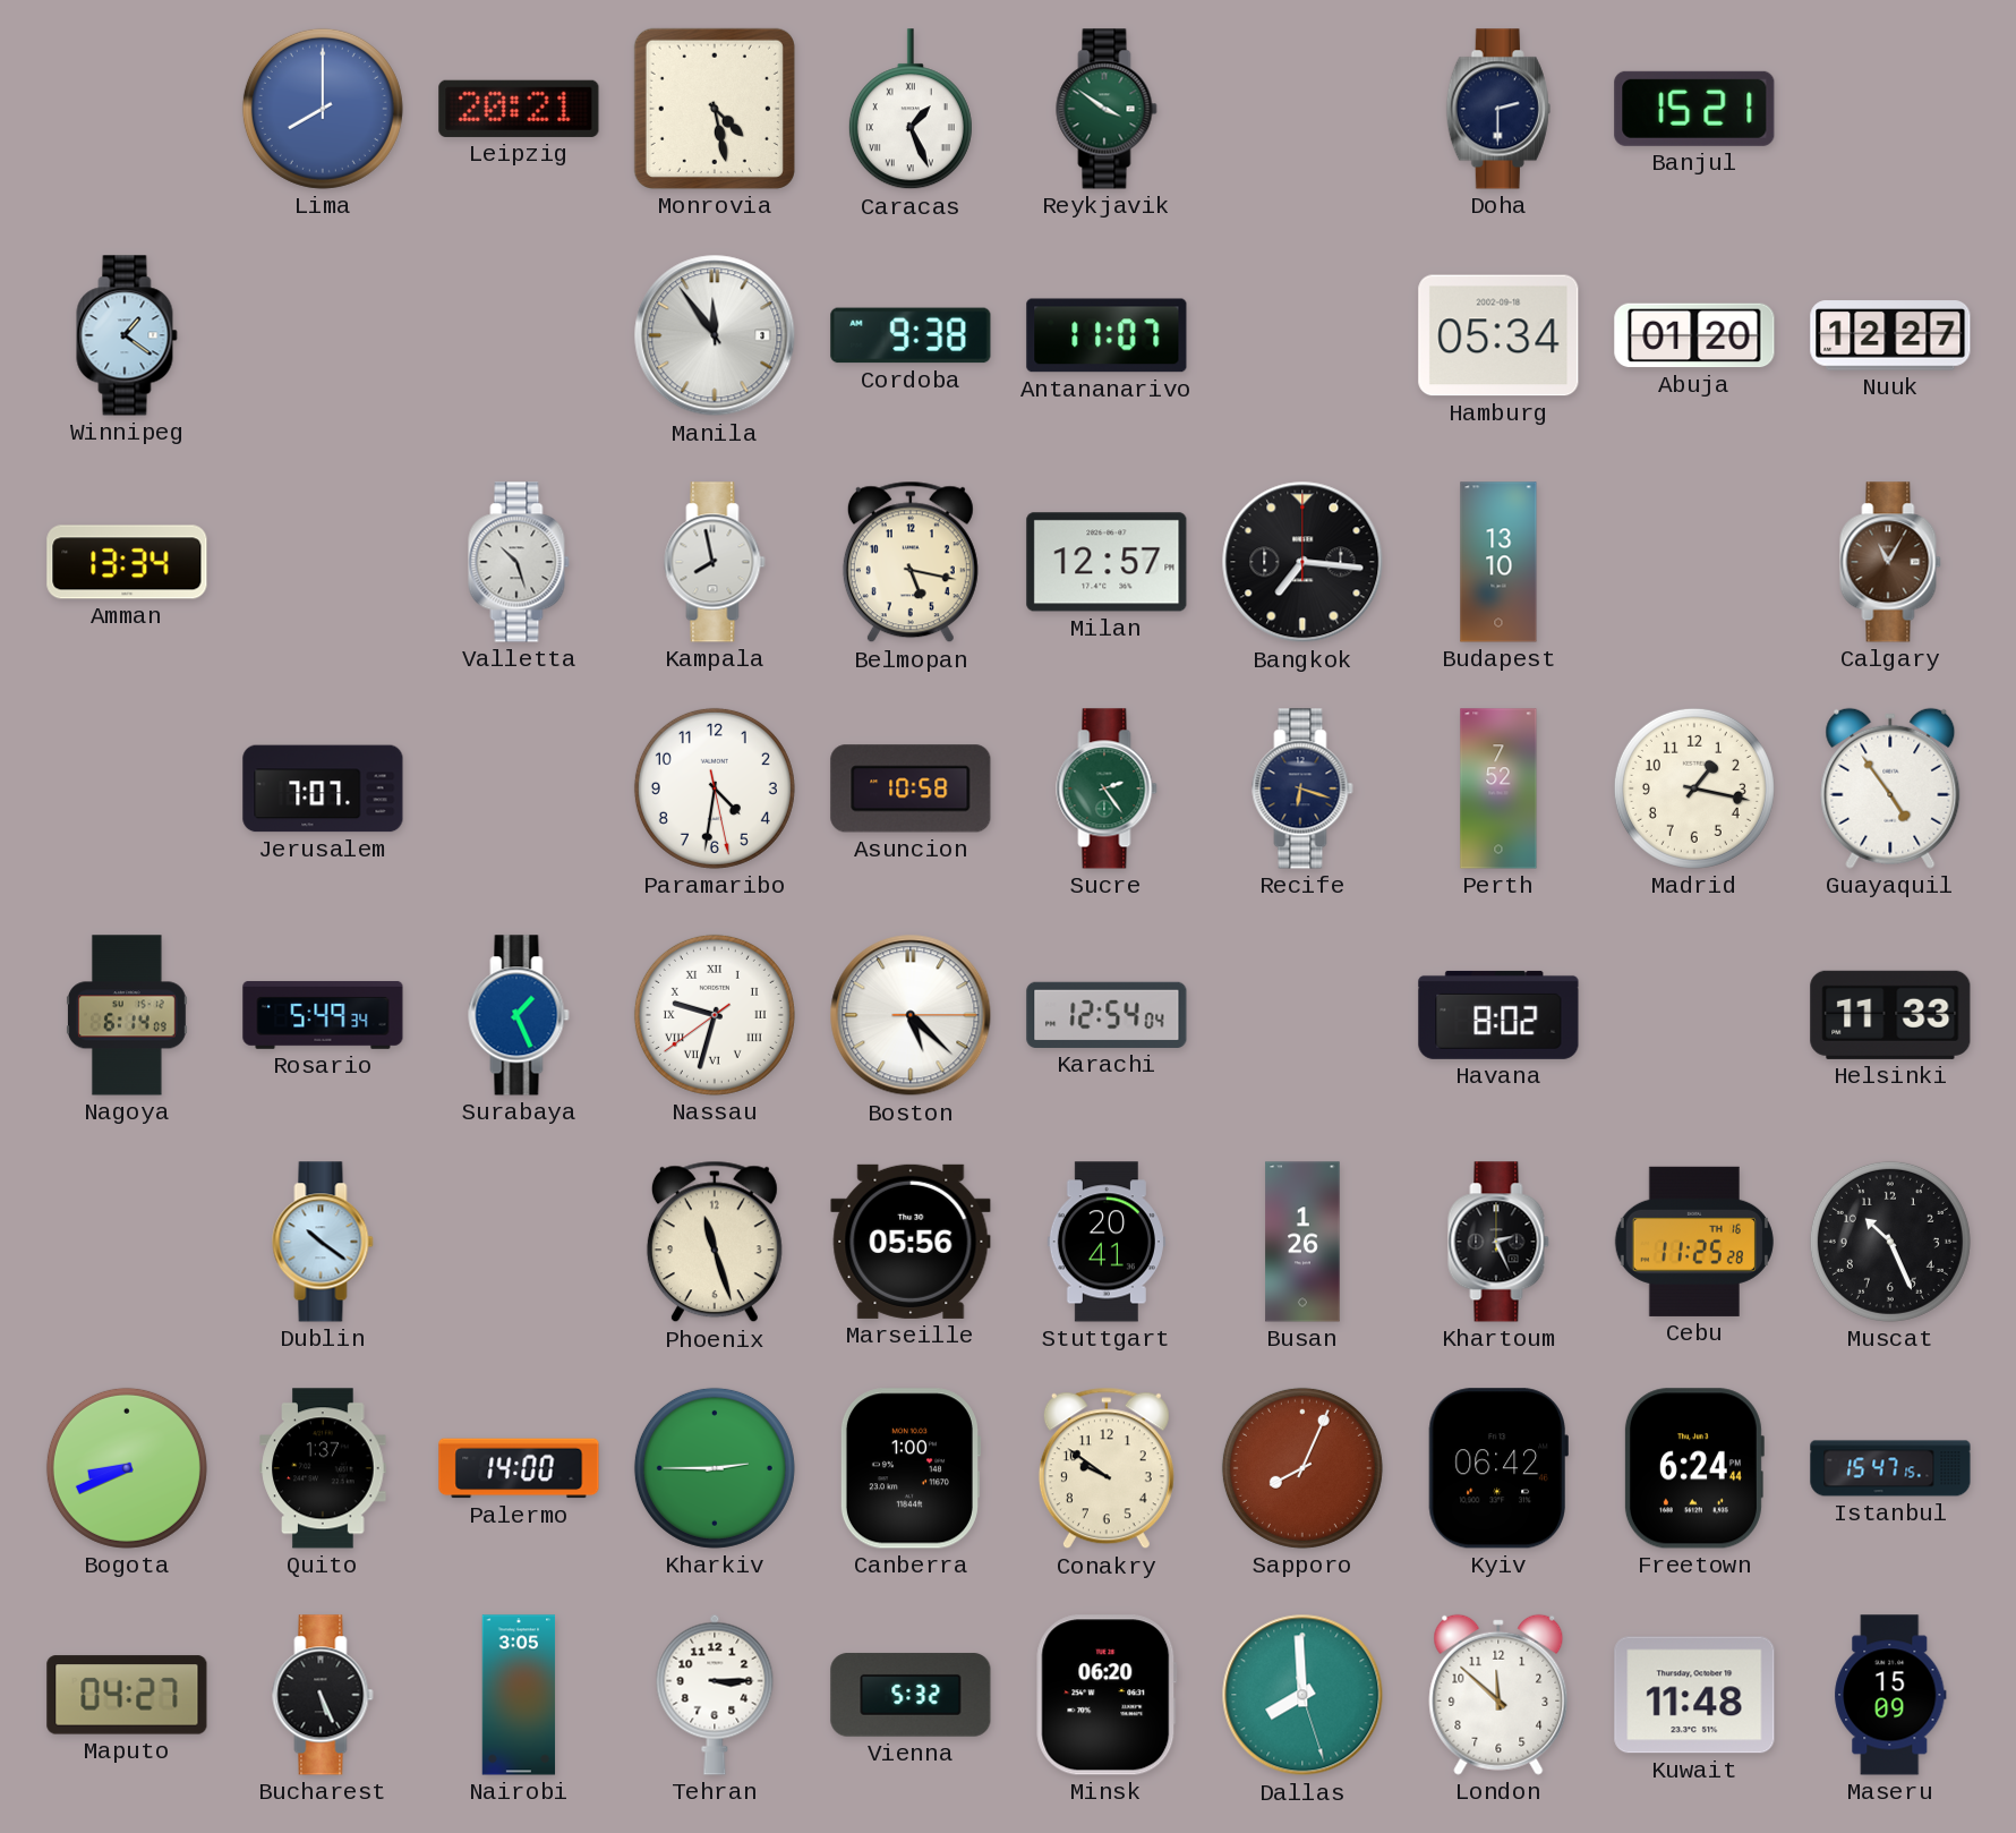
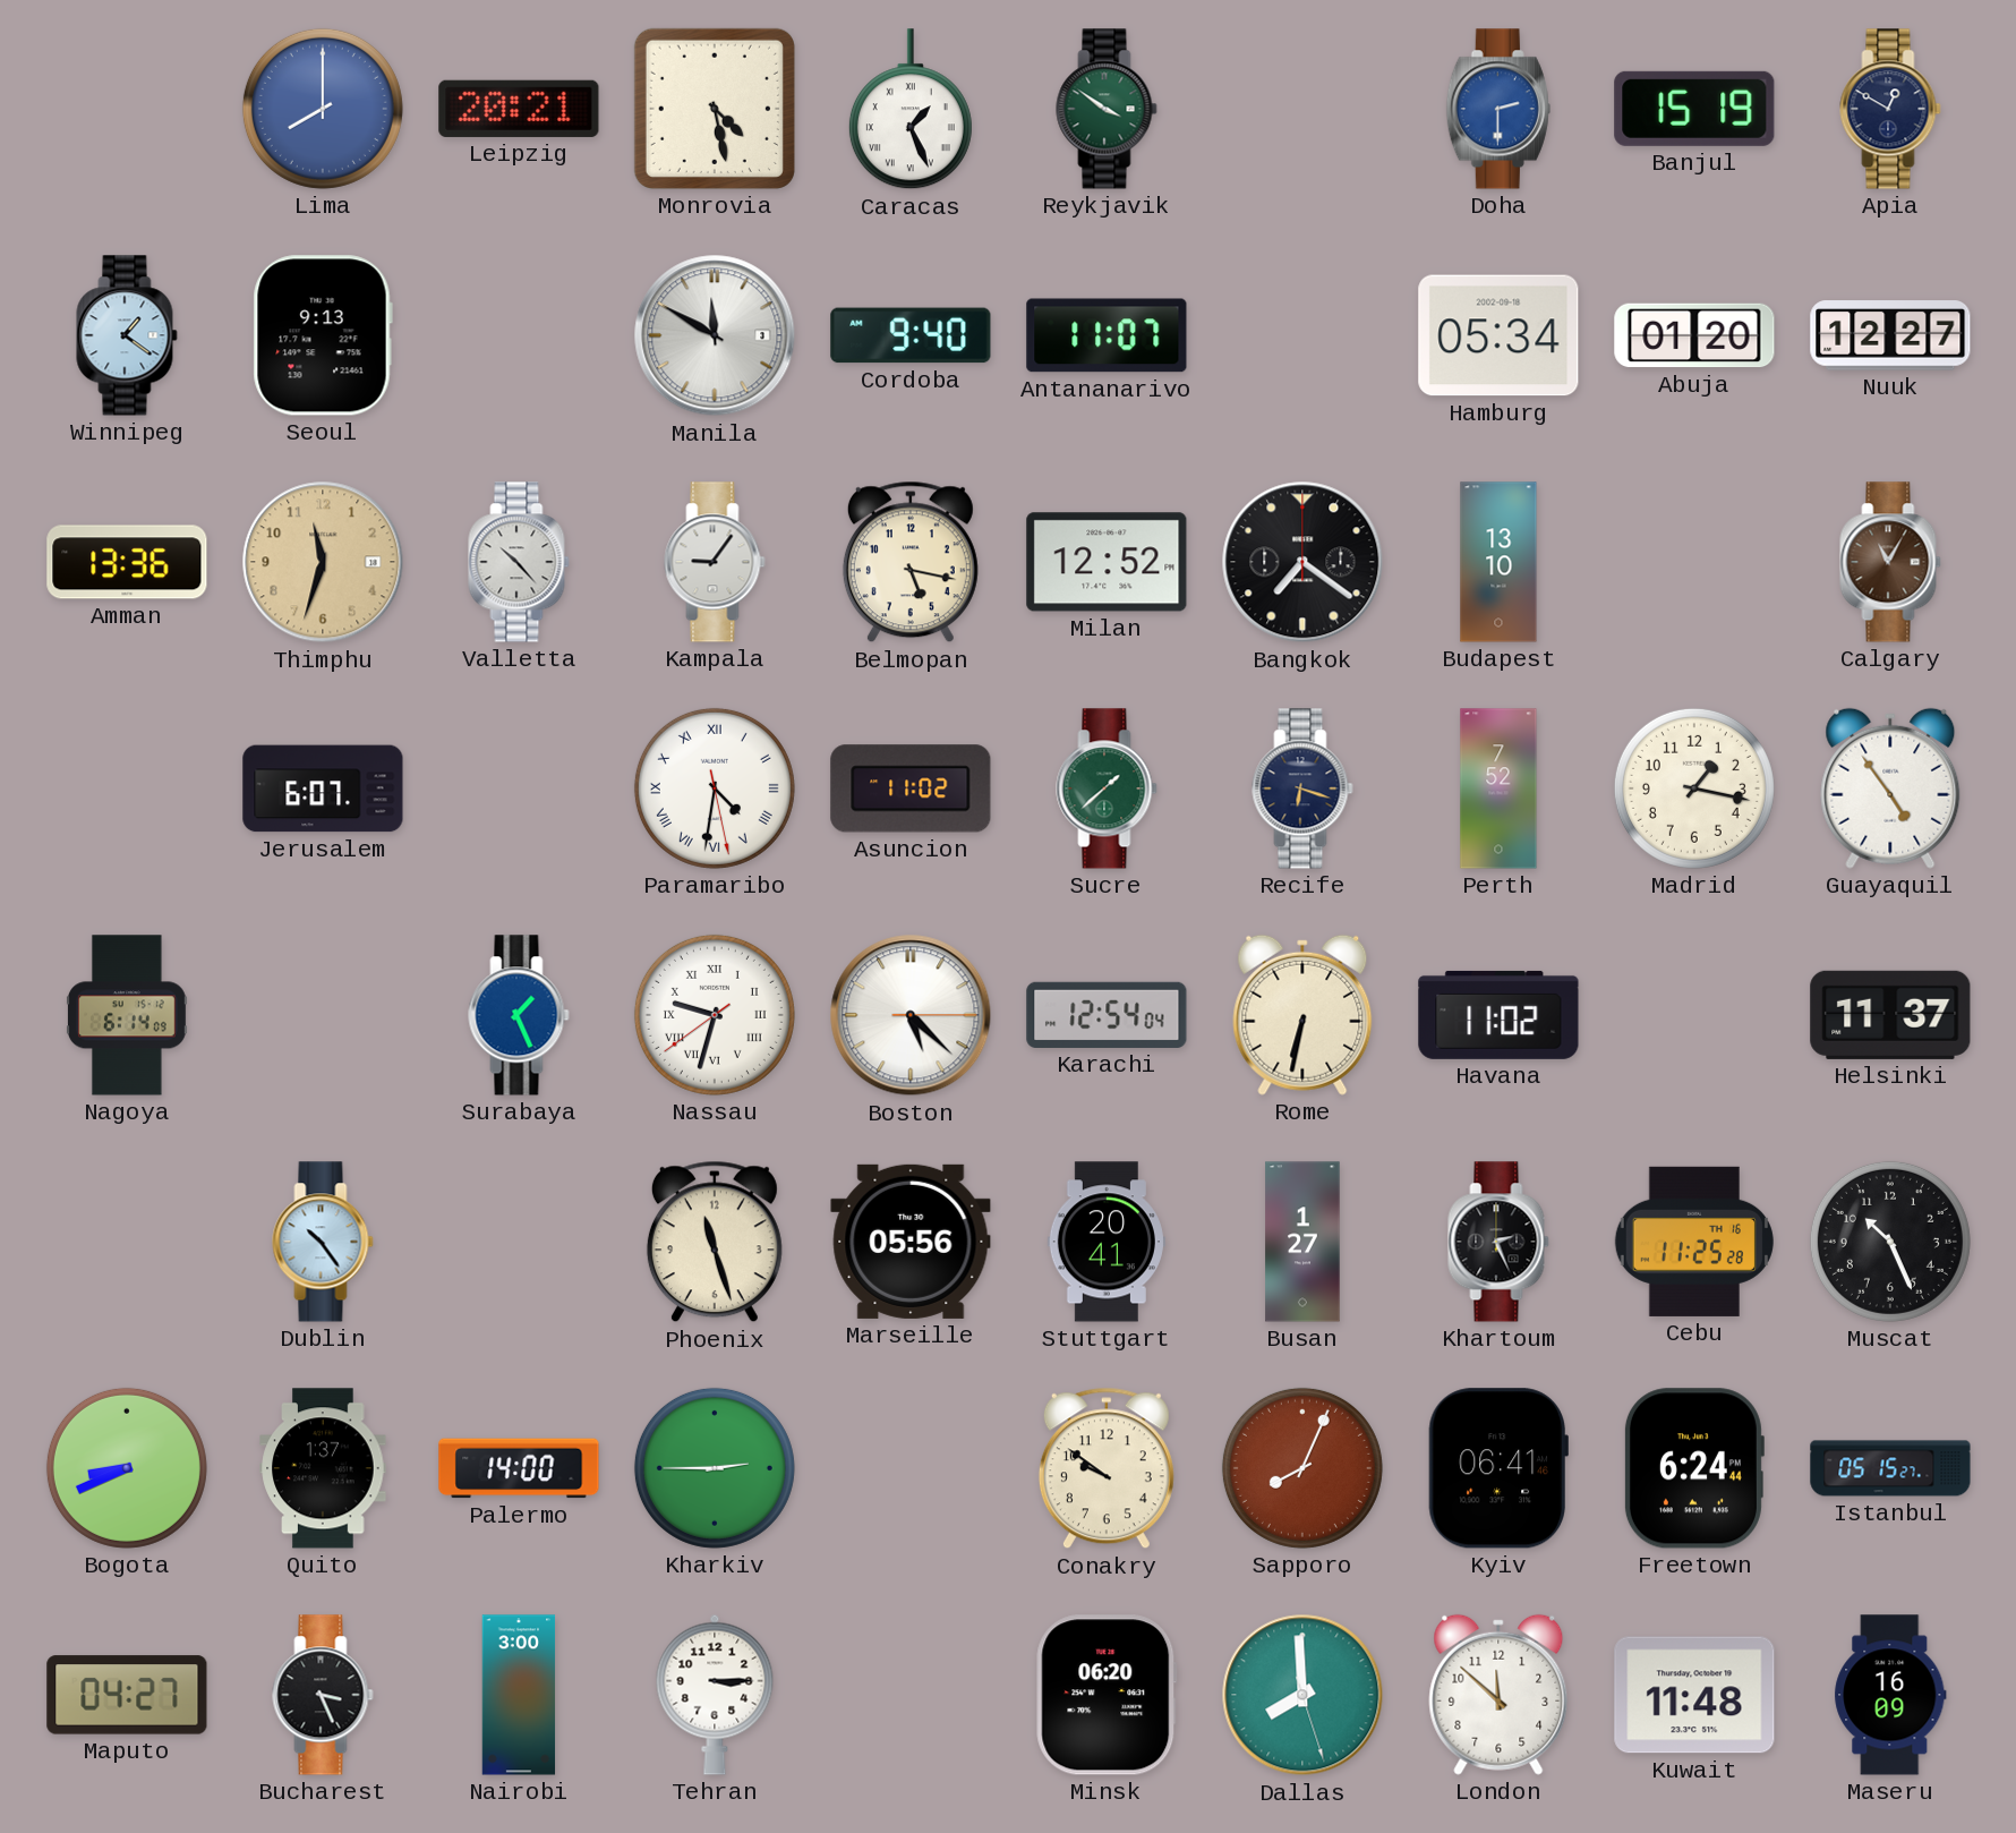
Doha dial: navy -> blue (1498, 109)
Banjul: 15:21 -> 15:19 (1694, 109)
Apia: none -> 12:50 (1890, 109)
Seoul: none -> 9:13 (323, 335)
Manila: 11:54 -> 11:50 (715, 335)
Cordoba: 9:38 -> 9:40 (911, 335)
Amman: 13:34 -> 13:36 (127, 562)
Thimphu: none -> 11:33 (323, 562)
Valletta: 10:27 -> 10:23 (519, 562)
Kampala: 7:58 -> 9:06 (715, 562)
Milan: 12:57 -> 12:52 (1107, 562)
Bangkok: 7:16 -> 7:21 (1302, 562)
Jerusalem: 7:07 -> 6:07 (323, 788)
Paramaribo numerals: Arabic -> Roman (715, 788)
Asuncion: 10:58 -> 11:02 (911, 788)
Sucre: 2:24 -> 1:38 (1107, 788)
Rosario: 5:49 -> none (323, 1016)
Rome: none -> 6:32 (1302, 1015)
Havana: 8:02 -> 11:02 (1498, 1015)
Helsinki: 11:33 -> 11:37 (1890, 1015)
Dublin: 10:21 -> 10:24 (323, 1242)
Busan: 1:26 -> 1:27 (1302, 1242)
Canberra: 1:00 -> none (909, 1468)
Kyiv: 06:42 -> 06:41 (1498, 1468)
Istanbul: 15:47 -> 05:15 (1890, 1468)
Bucharest: 5:26 -> 3:26 (323, 1695)
Nairobi: 3:05 -> 3:00 (519, 1695)
Vienna: 5:32 -> none (911, 1695)
Maseru: 15:09 -> 16:09 (1890, 1695)
